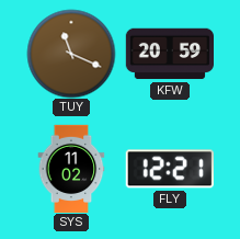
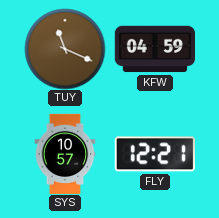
KFW: 20:59 -> 04:59 (154, 49)
SYS: 11:02 -> 10:57 (65, 154)
